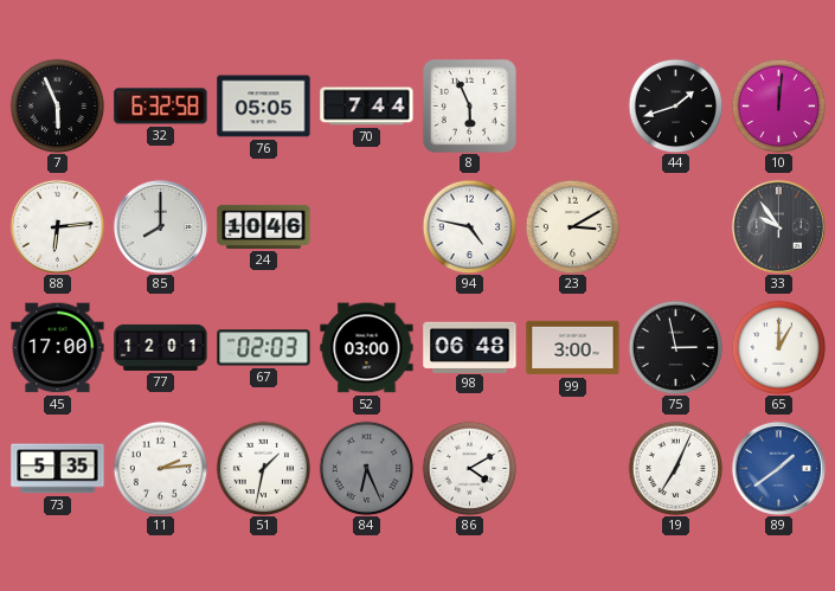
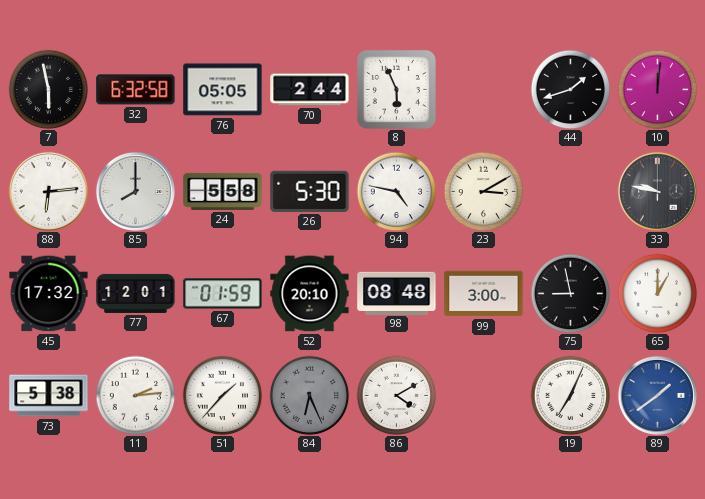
7: 5:56 -> 5:58 (48, 89)
70: 7:44 -> 2:44 (310, 90)
24: 10:46 -> 5:58 (223, 191)
26: none -> 5:30 (310, 191)
33: 9:54 -> 9:47 (657, 191)
45: 17:00 -> 17:32 (49, 294)
67: 02:03 -> 01:59 (223, 294)
52: 03:00 -> 20:10 (310, 294)
98: 06:48 -> 08:48 (397, 293)
75: 2:58 -> 8:58 (570, 293)
73: 5:35 -> 5:38 (49, 396)
51: 1:32 -> 1:37 (222, 395)
